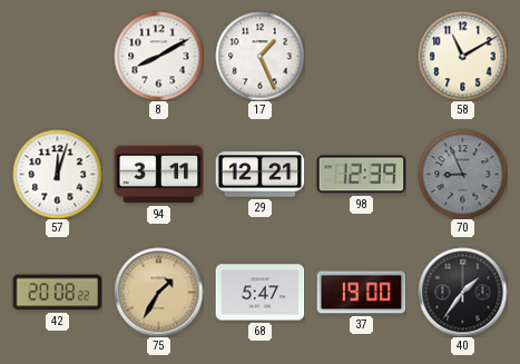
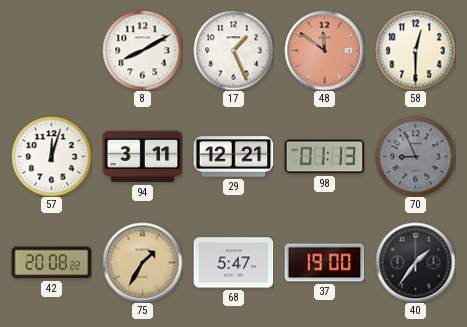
48: none -> 11:51 (324, 50)
58: 11:10 -> 12:30 (415, 50)
98: 12:39 -> 01:13 (324, 157)
